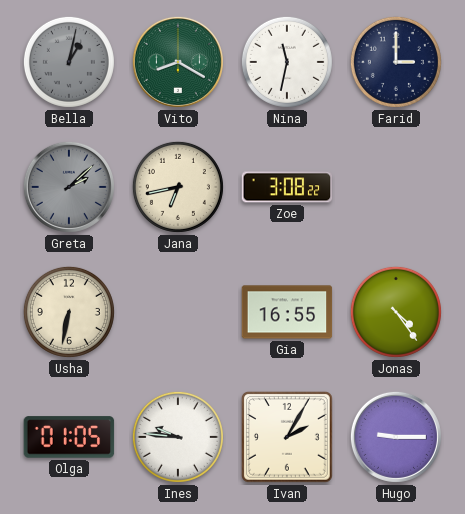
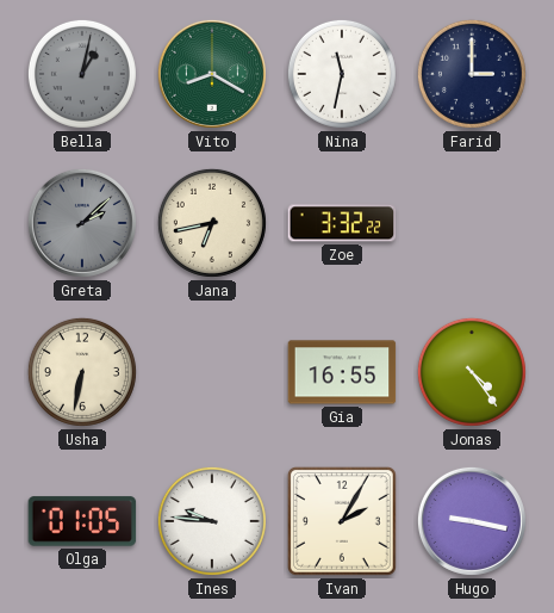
Zoe: 3:08 -> 3:32 (342, 223)
Hugo: 9:15 -> 9:17 (472, 521)
